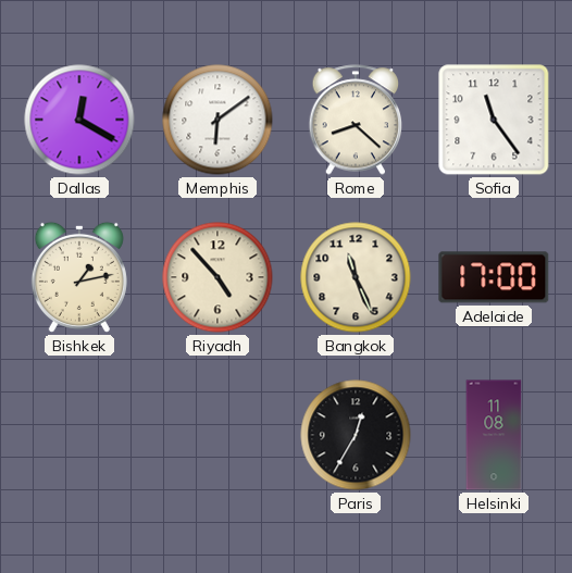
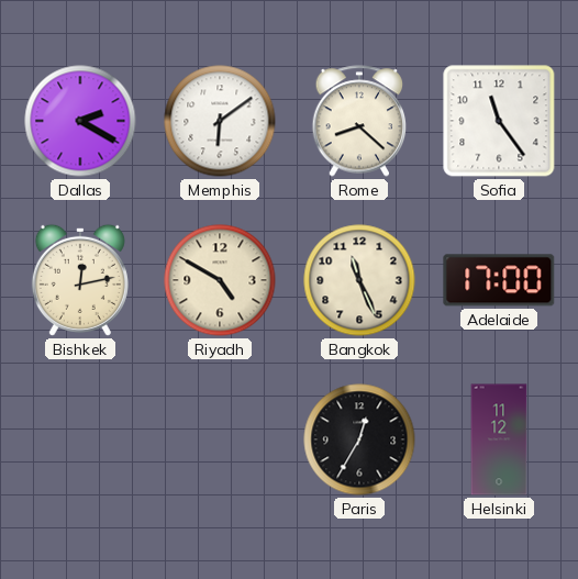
Dallas: 12:20 -> 2:20 (80, 121)
Bishkek: 1:13 -> 12:13 (80, 280)
Riyadh: 4:53 -> 4:50 (220, 280)
Helsinki: 11:08 -> 11:12 (499, 439)
